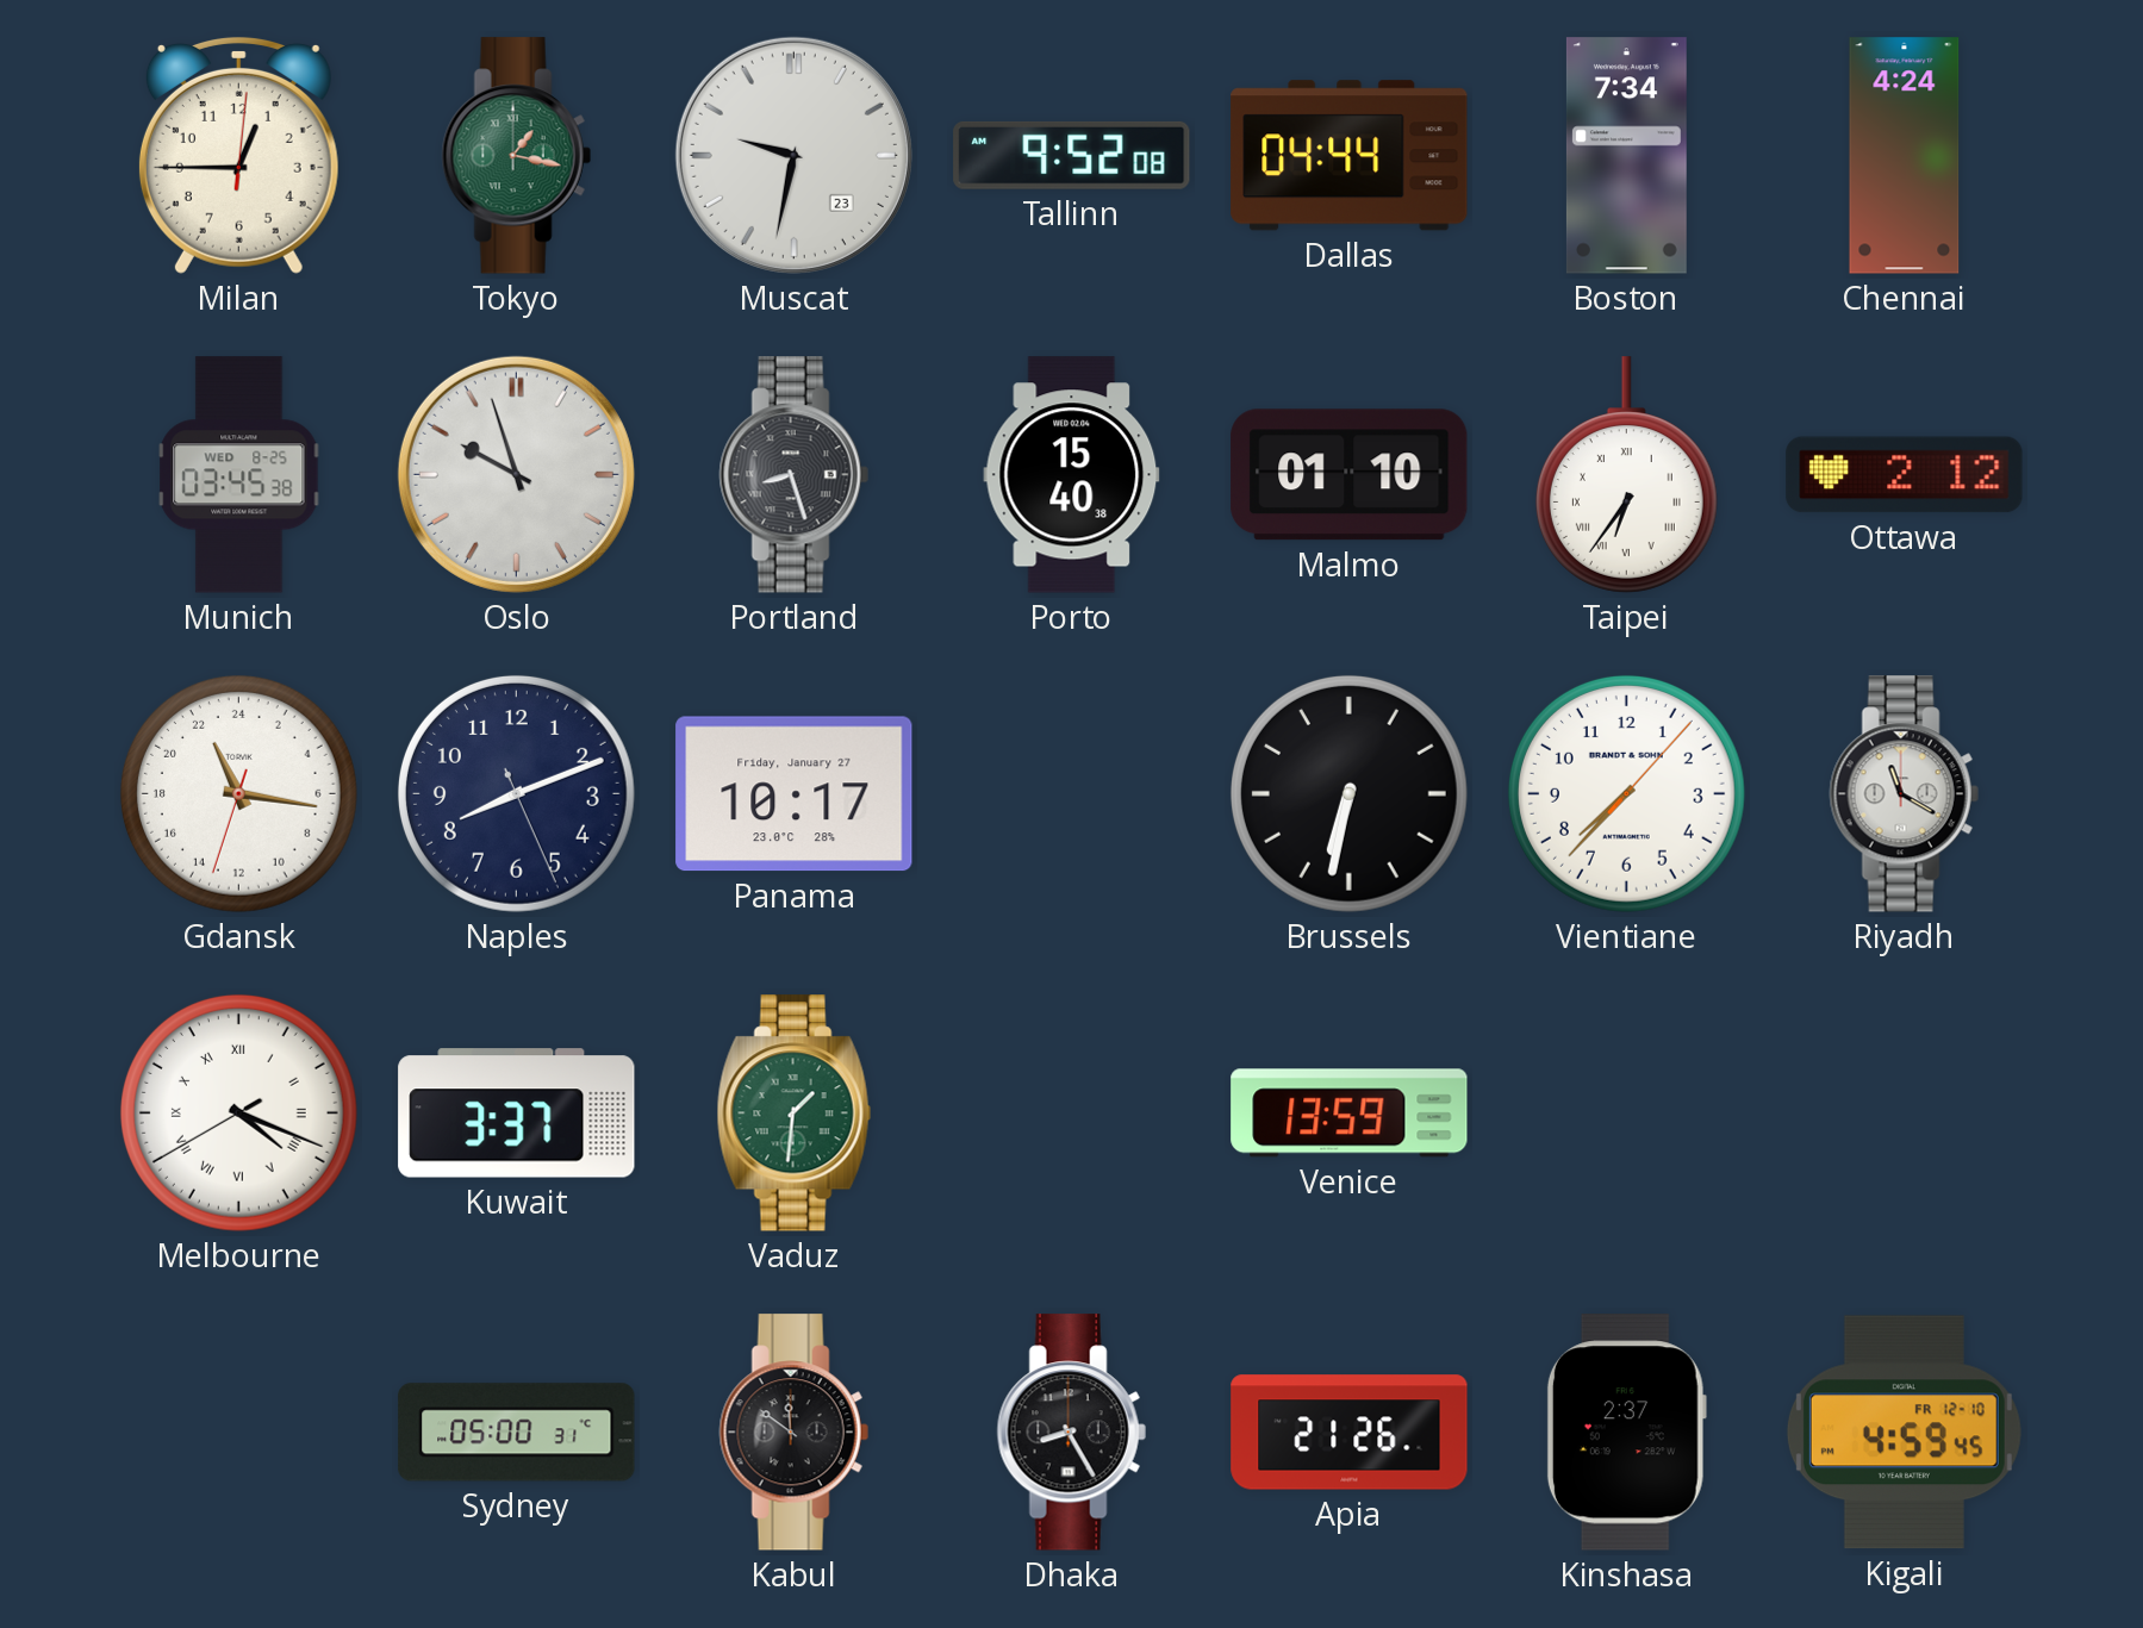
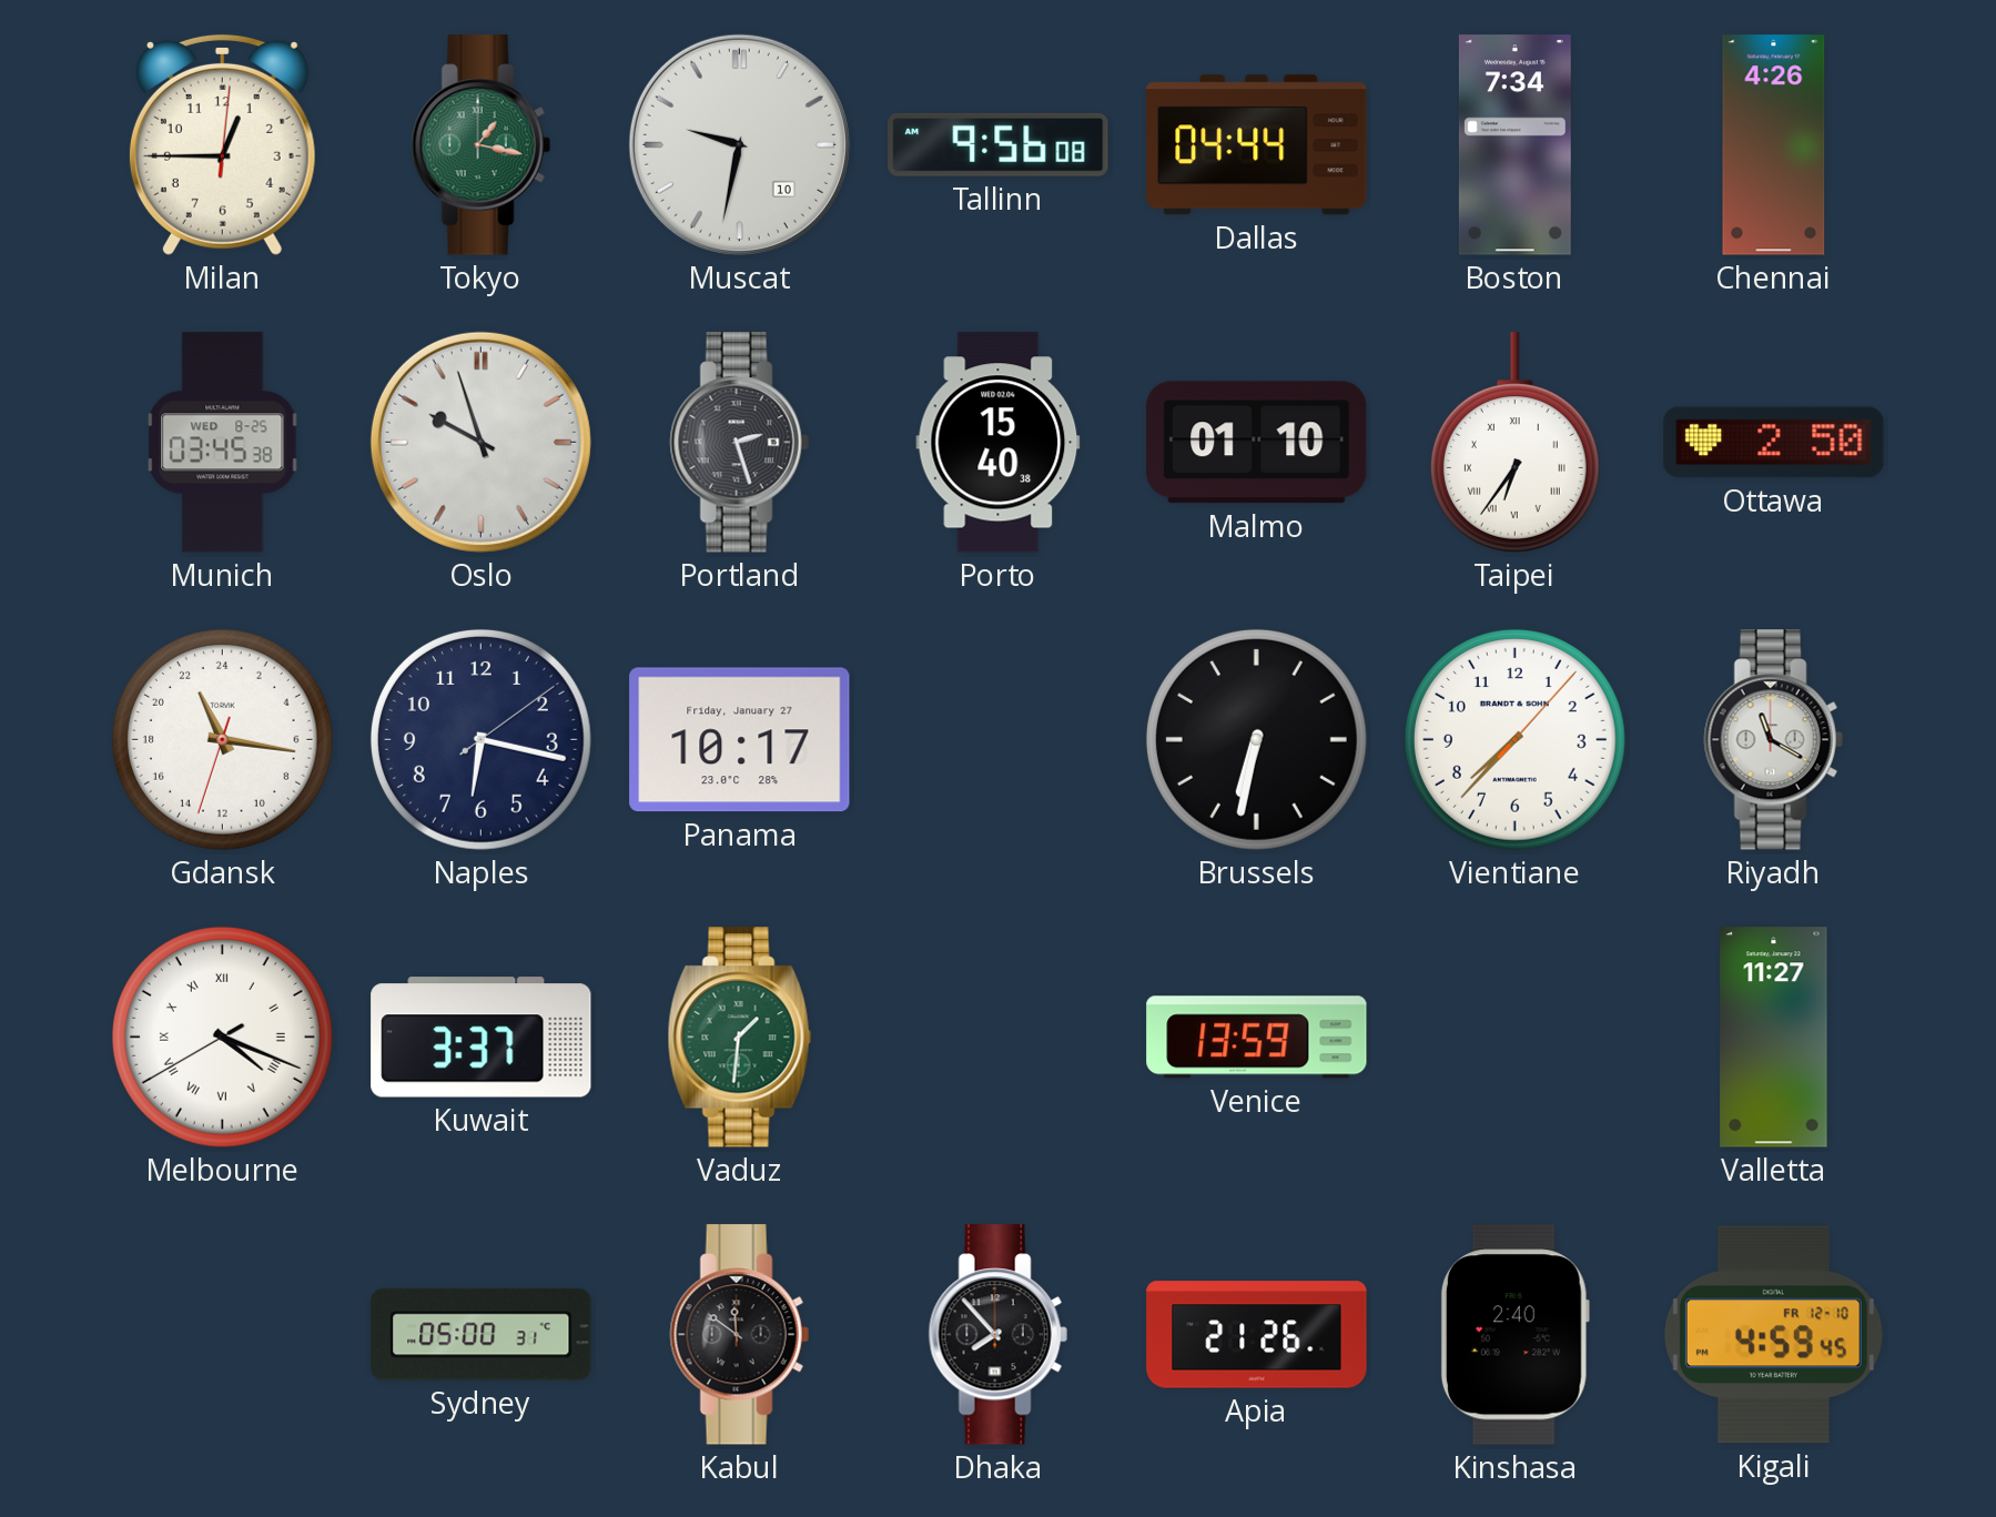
Muscat date: 23 -> 10 (739, 144)
Tallinn: 9:52 -> 9:56 (999, 144)
Chennai: 4:24 -> 4:26 (1774, 145)
Portland: 8:27 -> 2:27 (739, 443)
Ottawa: 2:12 -> 2:50 (1774, 443)
Naples: 8:11 -> 6:17 (480, 739)
Valletta: none -> 11:27 (1774, 1038)
Dhaka: 8:25 -> 7:53 (997, 1335)
Kinshasa: 2:37 -> 2:40 (1514, 1335)
